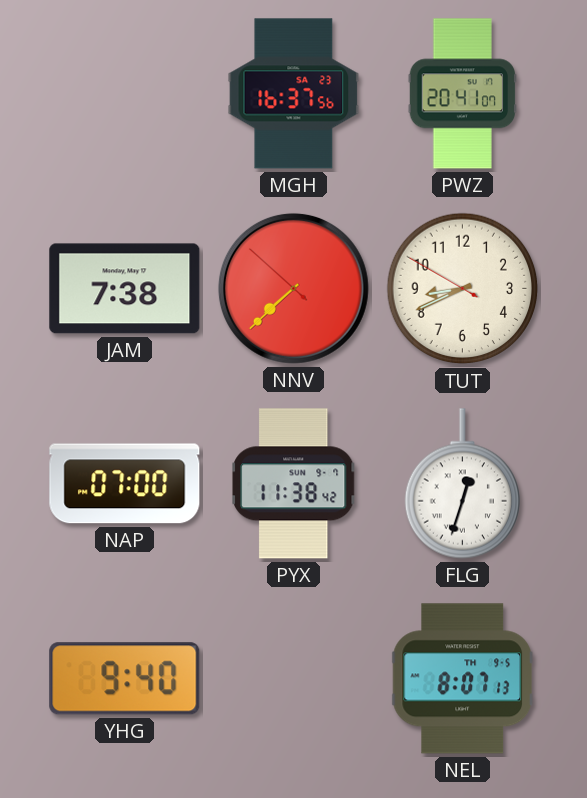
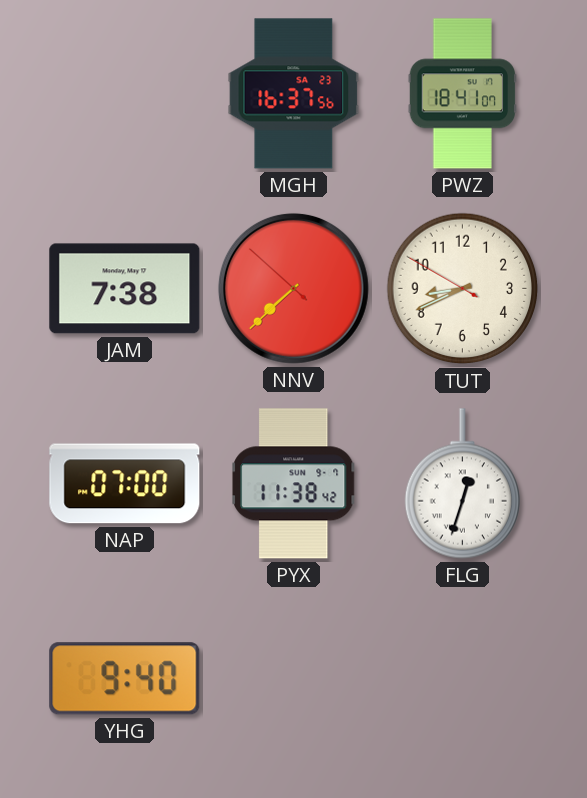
PWZ: 20:41 -> 18:41 (462, 94)
NEL: 8:07 -> none (462, 679)
